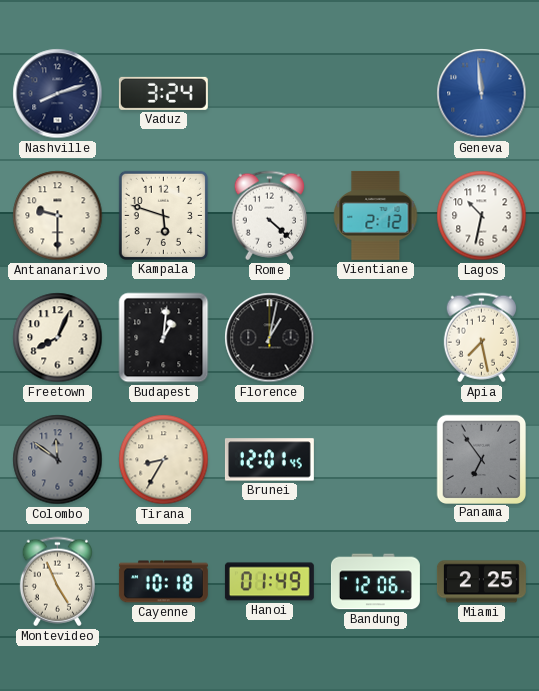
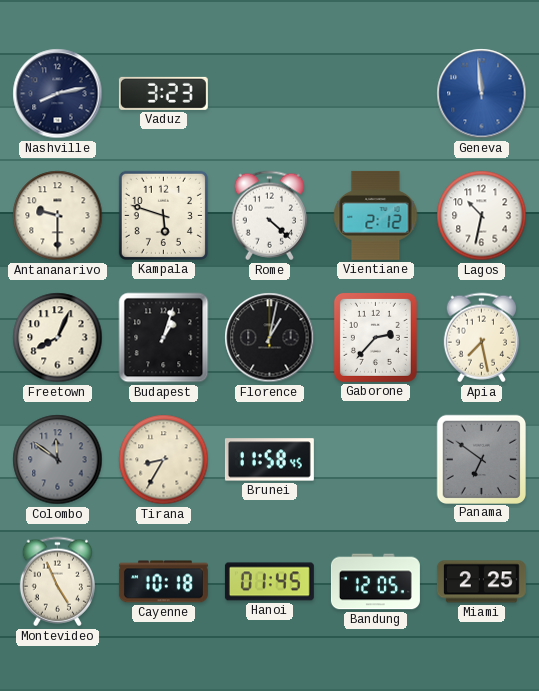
Nashville: 8:12 -> 8:13 (58, 94)
Vaduz: 3:24 -> 3:23 (163, 93)
Budapest: 1:01 -> 1:03 (164, 338)
Gaborone: none -> 2:37 (375, 337)
Brunei: 12:01 -> 11:58 (269, 460)
Panama: 6:54 -> 6:51 (481, 459)
Hanoi: 01:49 -> 01:45 (269, 582)
Bandung: 12:06 -> 12:05 (375, 582)
